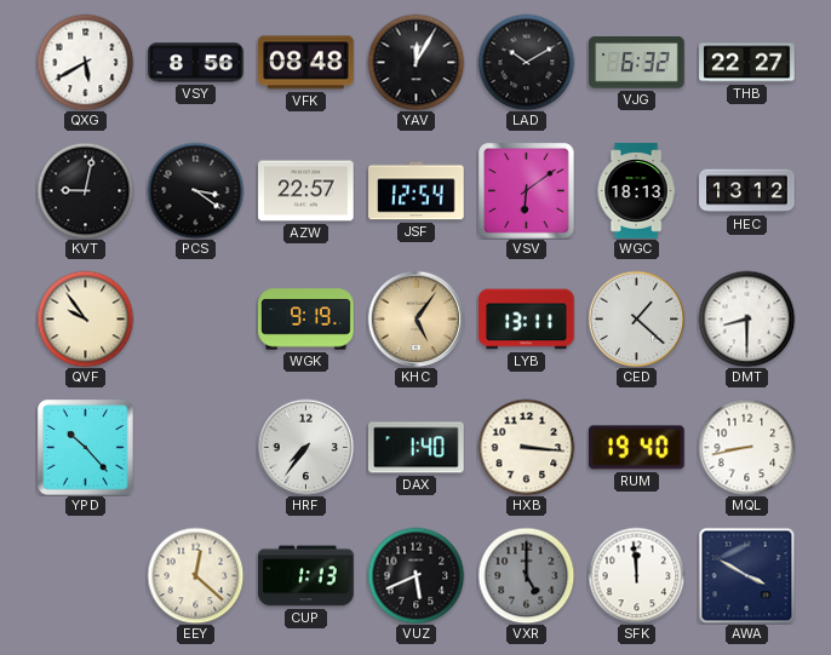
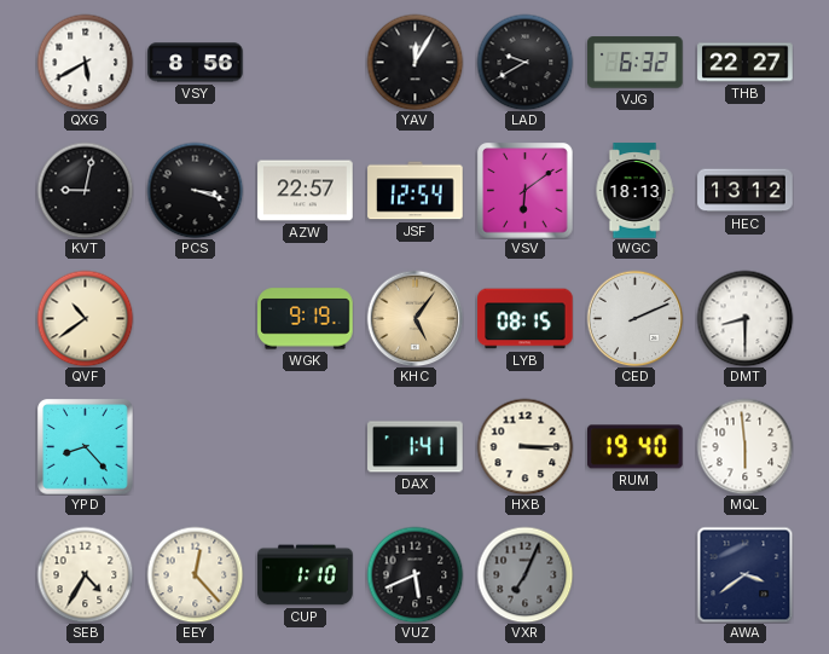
VFK: 08:48 -> none (306, 63)
LAD: 10:10 -> 9:40 (524, 62)
PCS: 3:21 -> 3:18 (195, 190)
QVF: 9:54 -> 10:39 (85, 318)
LYB: 13:11 -> 08:15 (526, 319)
CED: 1:22 -> 2:11 (634, 318)
YPD: 10:23 -> 8:23 (86, 447)
HRF: 7:36 -> none (305, 447)
DAX: 1:40 -> 1:41 (416, 447)
HXB: 3:16 -> 3:15 (524, 446)
MQL: 8:43 -> 5:59 (744, 446)
SEB: none -> 4:35 (85, 574)
EEY: 12:22 -> 12:23 (195, 574)
CUP: 1:13 -> 1:10 (306, 575)
VXR: 5:00 -> 7:04 (524, 574)
SFK: 11:59 -> none (636, 575)
AWA: 3:50 -> 3:39 (744, 574)
